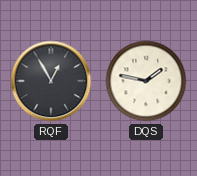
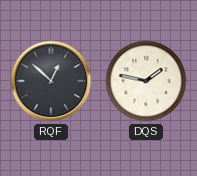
RQF: 12:55 -> 12:52 (51, 81)
